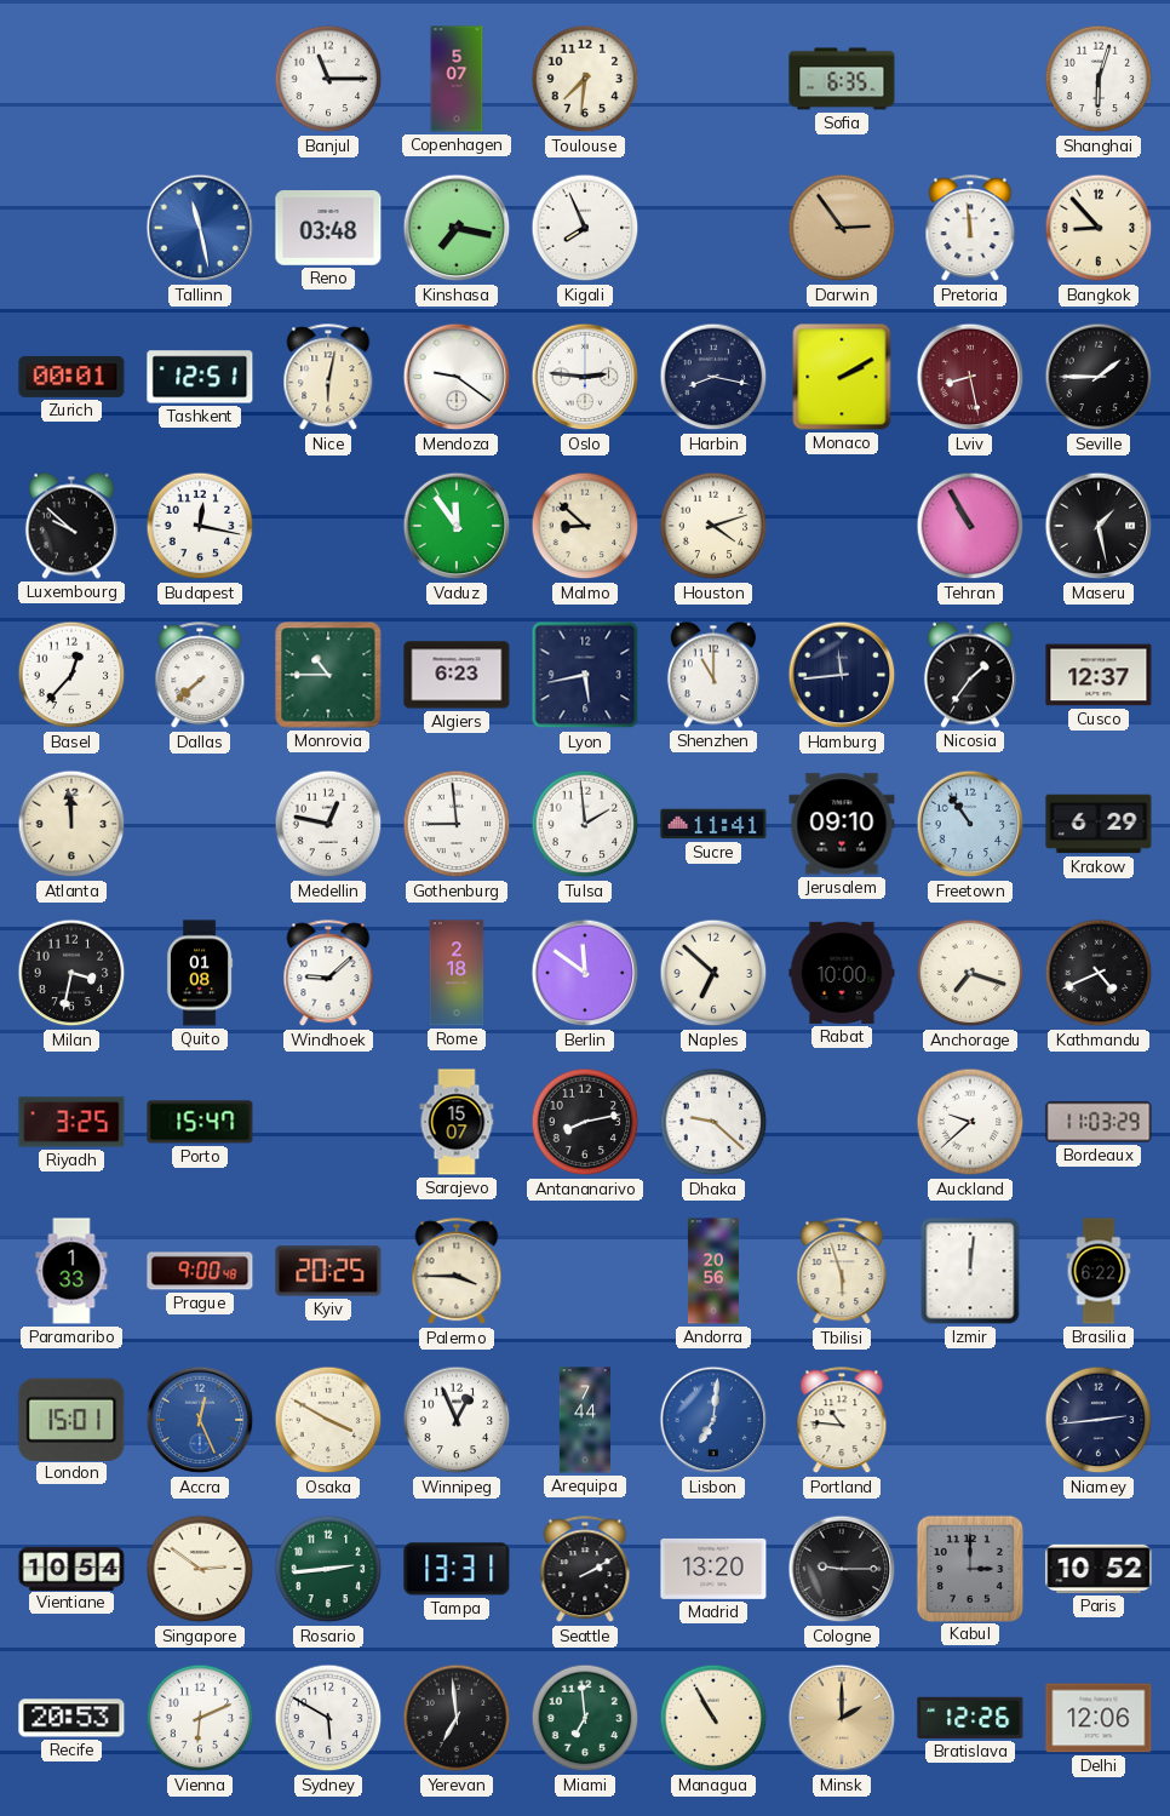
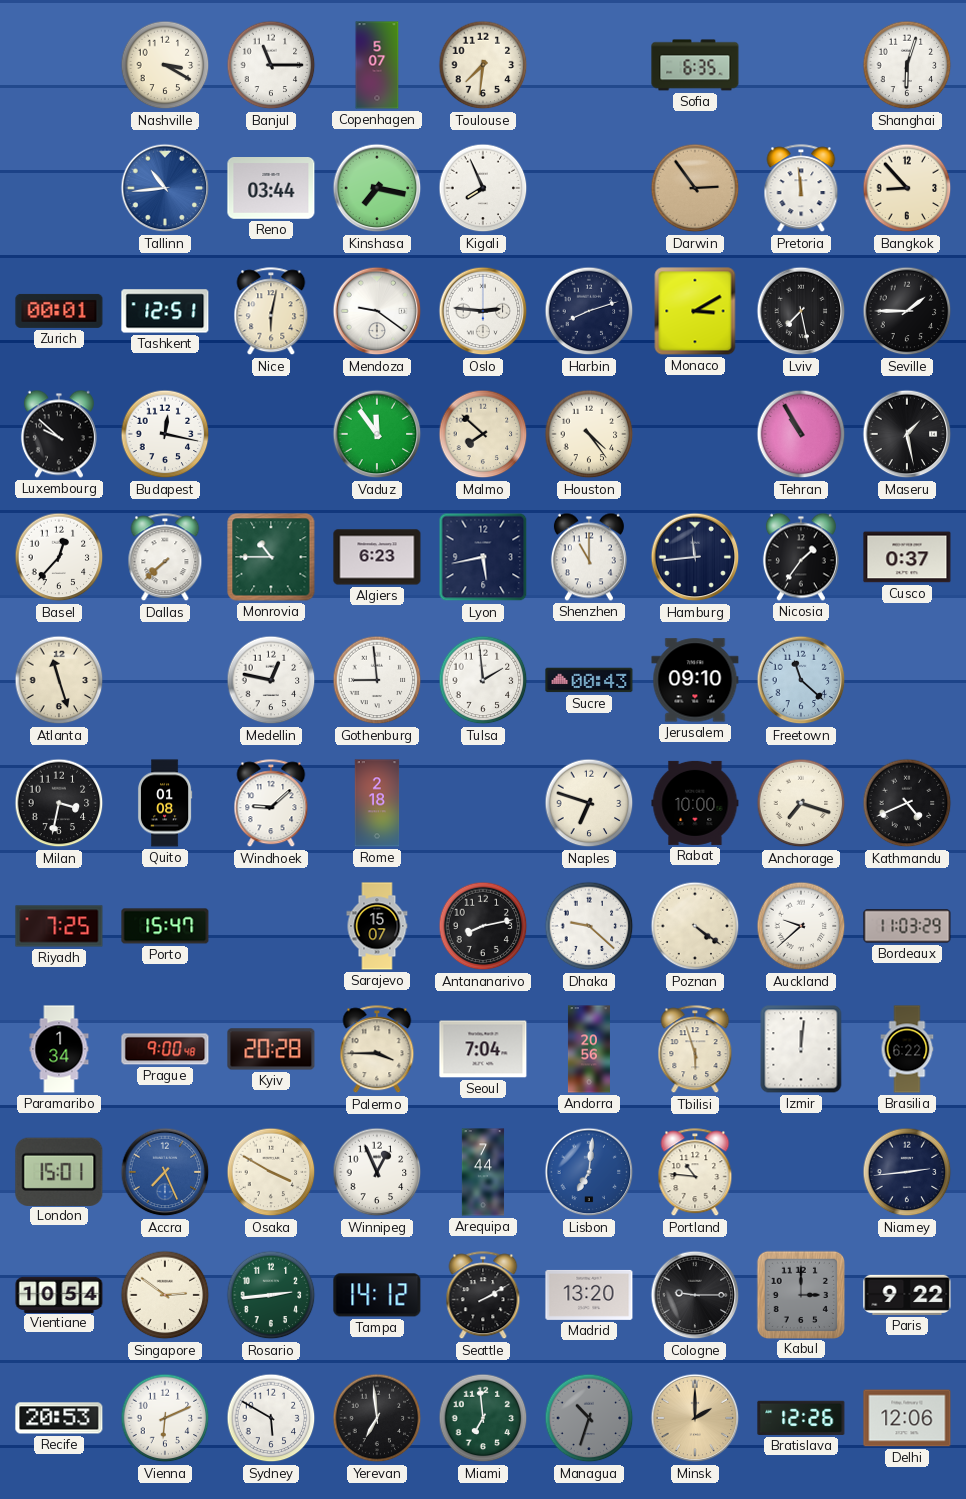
Nashville: none -> 3:20 (165, 65)
Tallinn: 11:28 -> 10:44 (165, 188)
Reno: 03:48 -> 03:44 (271, 188)
Harbin: 8:17 -> 8:12 (589, 311)
Monaco: 2:10 -> 3:10 (695, 311)
Lviv: 8:28 -> 7:28 (801, 311)
Lviv dial: burgundy -> black (801, 311)
Malmo: 8:52 -> 7:52 (483, 434)
Houston: 4:12 -> 4:24 (589, 434)
Cusco: 12:37 -> 0:37 (907, 557)
Atlanta: 11:59 -> 11:27 (59, 680)
Sucre: 11:41 -> 00:43 (589, 680)
Freetown: 10:54 -> 11:22 (801, 680)
Krakow: 6:29 -> none (1099, 824)
Berlin: 11:51 -> none (585, 973)
Naples: 6:52 -> 6:48 (589, 803)
Riyadh: 3:25 -> 7:25 (59, 926)
Poznan: none -> 4:21 (695, 926)
Paramaribo: 1:33 -> 1:34 (59, 1049)
Kyiv: 20:25 -> 20:28 (271, 1049)
Seoul: none -> 7:04 (483, 1049)
Accra: 12:26 -> 7:26 (165, 1172)
Tampa: 13:31 -> 14:12 (377, 1295)
Paris: 10:52 -> 9:22 (907, 1295)
Managua: 10:55 -> 10:33 (589, 1418)
Managua dial: cream -> grey (589, 1418)
